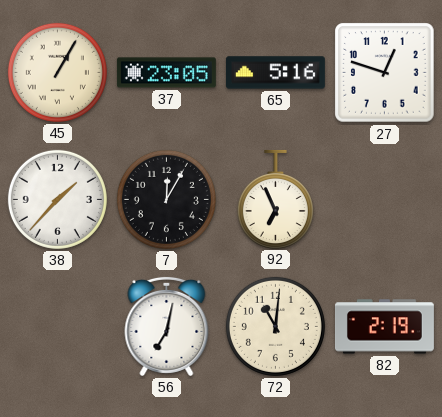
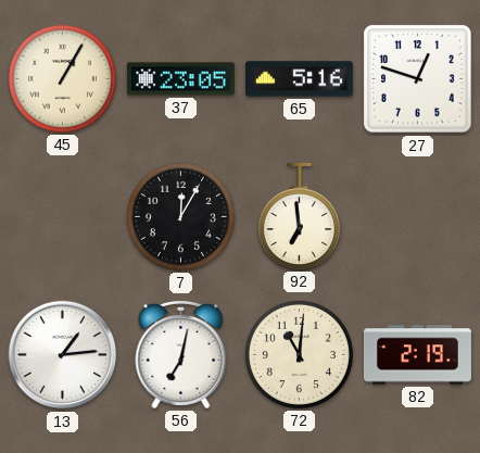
38: 1:37 -> none (57, 199)
92: 6:56 -> 6:59 (299, 216)
13: none -> 1:14 (63, 355)
